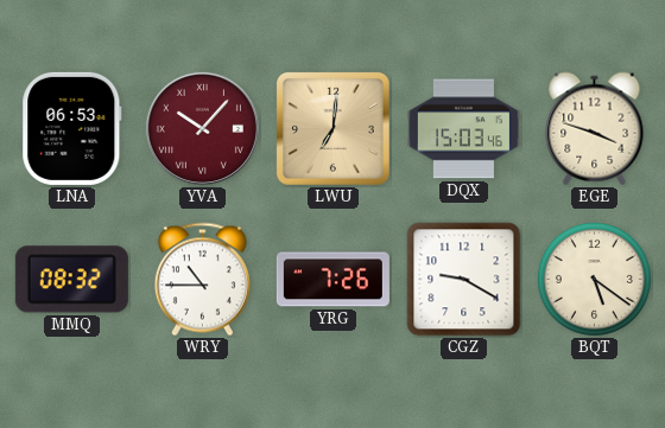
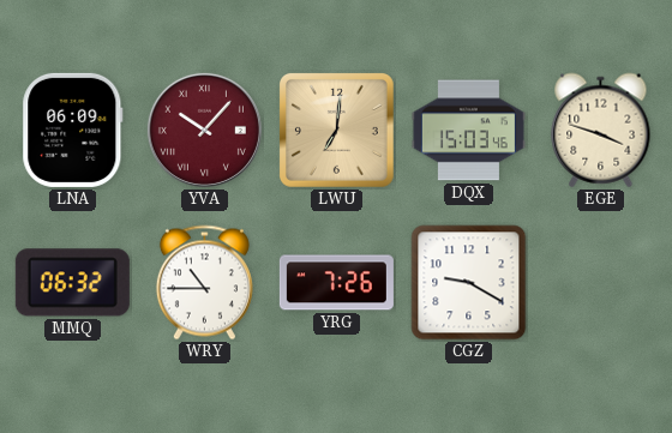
LNA: 06:53 -> 06:09 (73, 130)
MMQ: 08:32 -> 06:32 (72, 283)
BQT: 5:21 -> none (594, 279)
